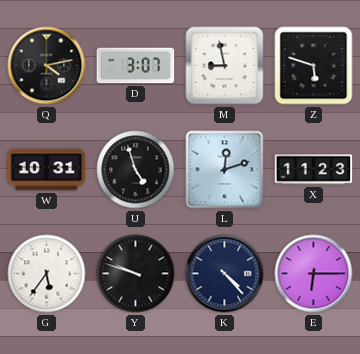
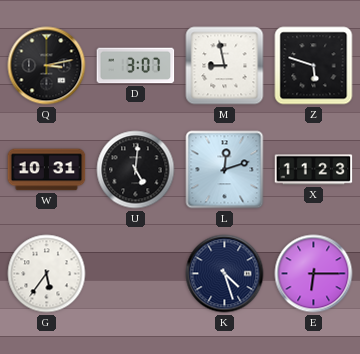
Q: 4:13 -> 3:13 (47, 66)
U: 4:57 -> 5:01 (136, 170)
Y: 9:48 -> none (136, 274)
K: 4:23 -> 4:27 (225, 274)
